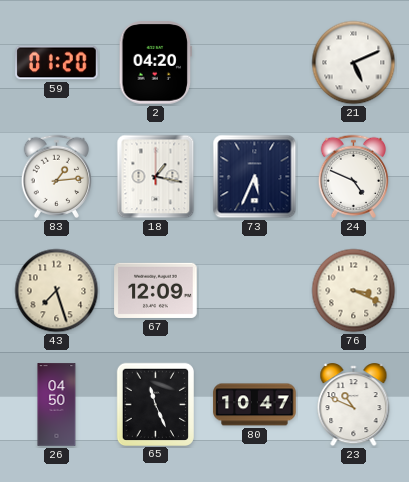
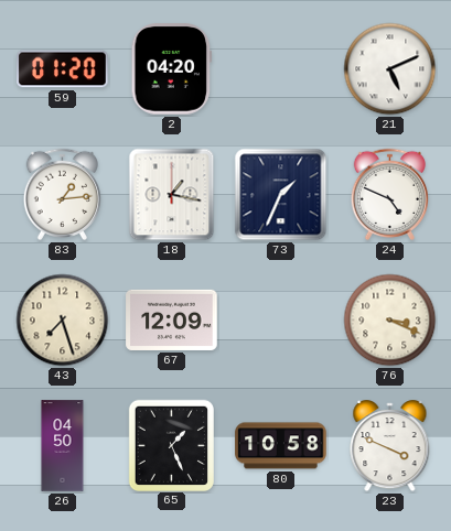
73: 5:34 -> 1:34 (281, 195)
65: 11:26 -> 1:26 (171, 445)
80: 10:47 -> 10:58 (281, 446)
23: 10:49 -> 3:49 (390, 446)
